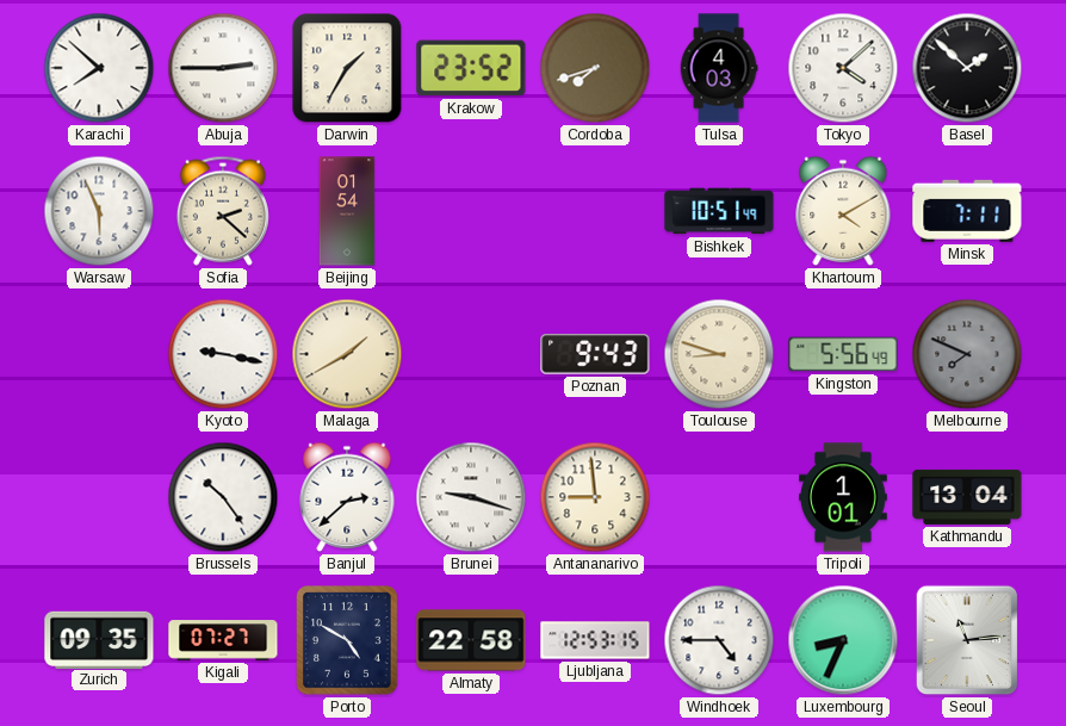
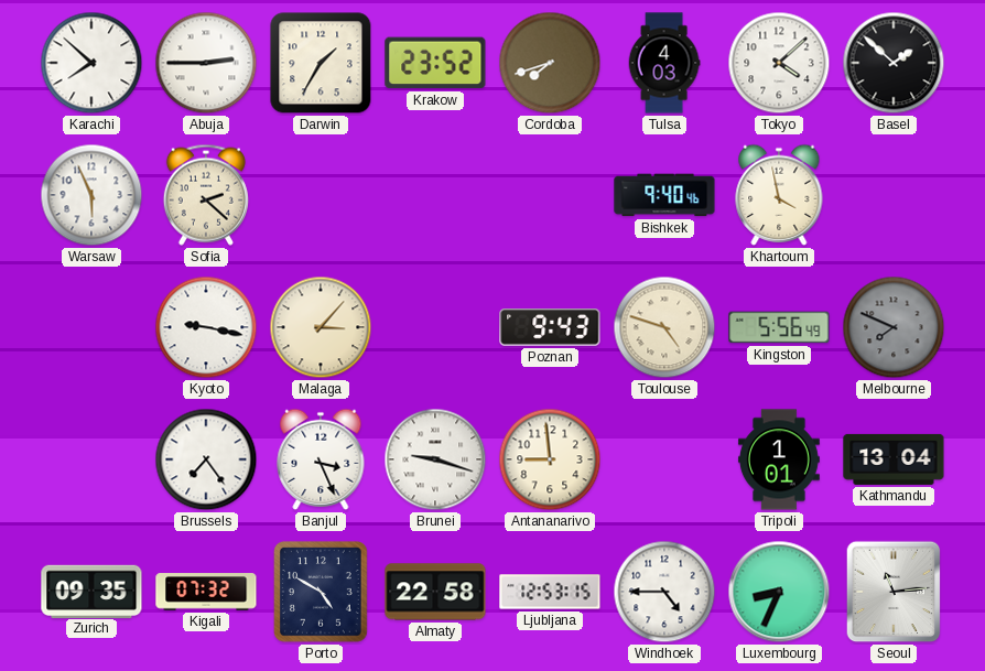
Beijing: 01:54 -> none (347, 211)
Bishkek: 10:51 -> 9:40 (664, 195)
Khartoum: 4:10 -> 3:58 (779, 195)
Minsk: 7:11 -> none (967, 211)
Malaga: 1:40 -> 3:07 (321, 327)
Toulouse: 8:48 -> 4:48 (664, 327)
Brussels: 10:24 -> 7:24 (206, 459)
Banjul: 2:38 -> 3:26 (321, 459)
Kigali: 07:27 -> 07:32 (206, 592)
